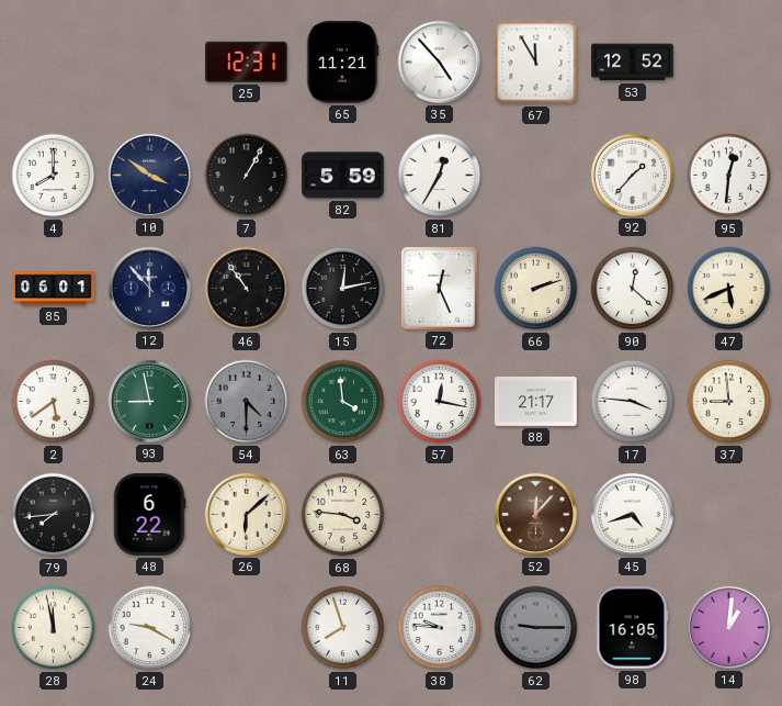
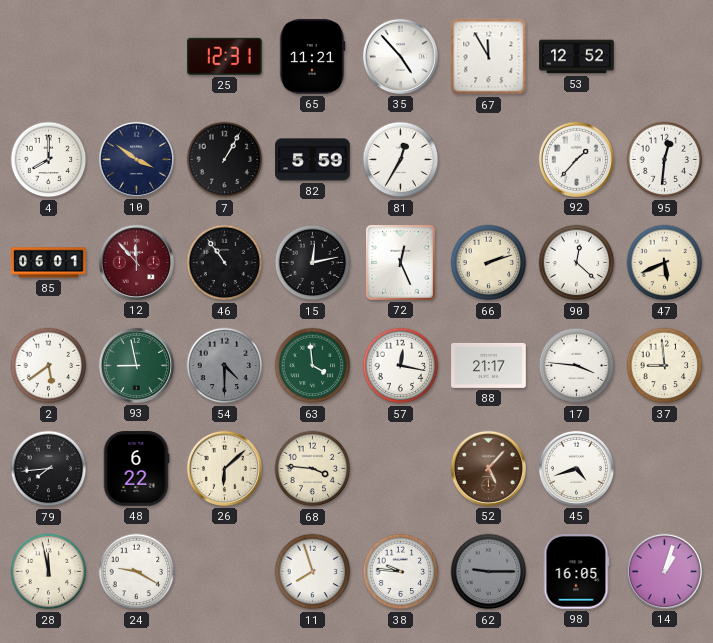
12 dial: navy -> burgundy (136, 262)
52: 12:07 -> 5:07 (488, 468)
14: 1:01 -> 1:03 (664, 571)
